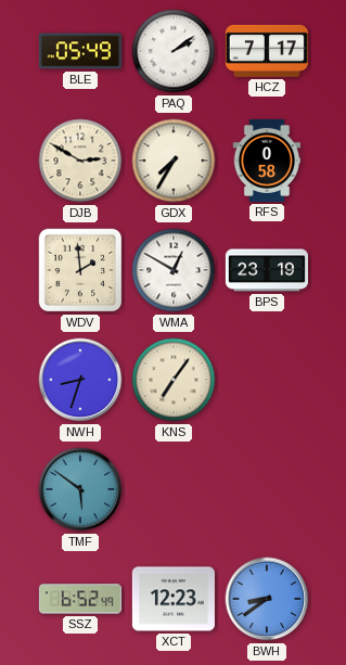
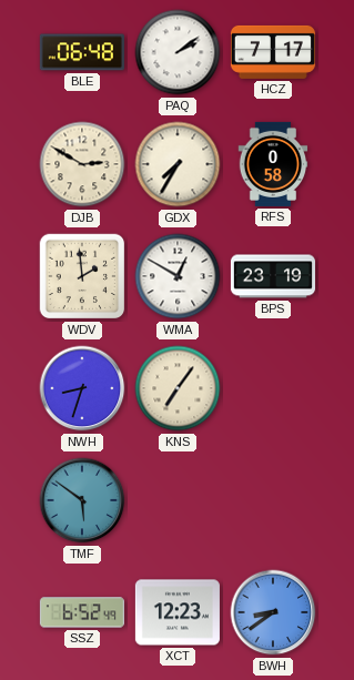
BLE: 05:49 -> 06:48 (82, 52)
